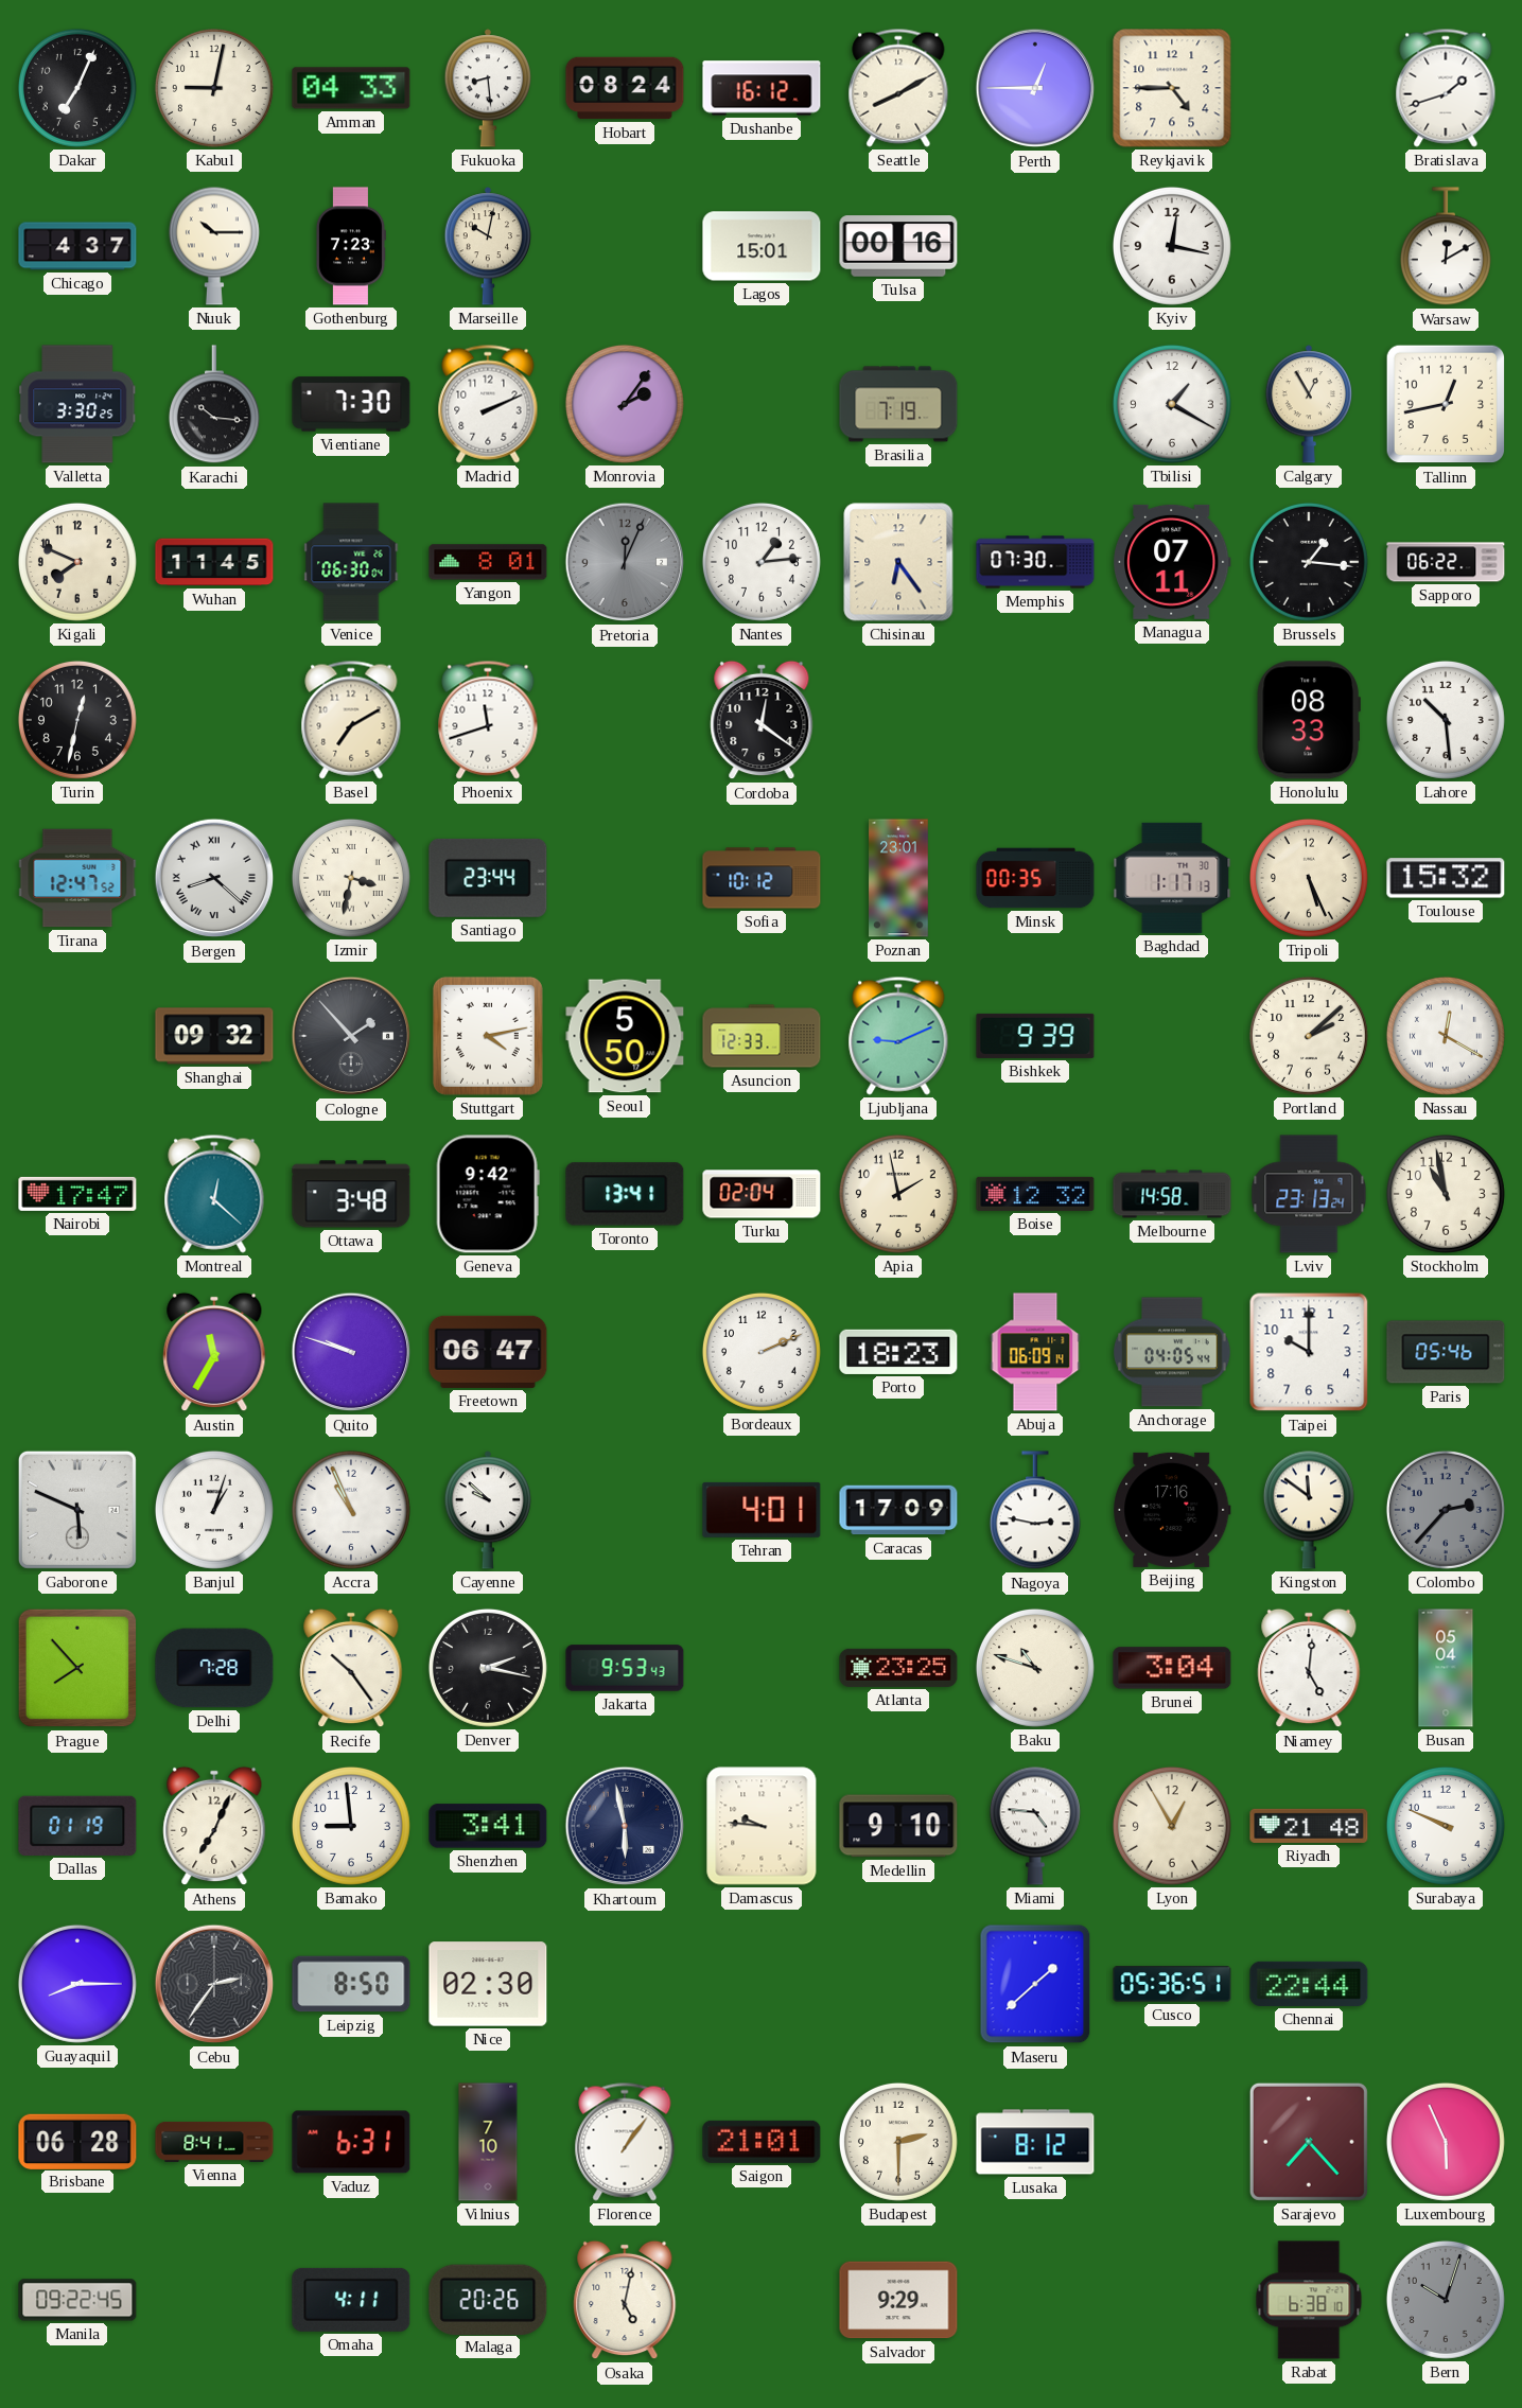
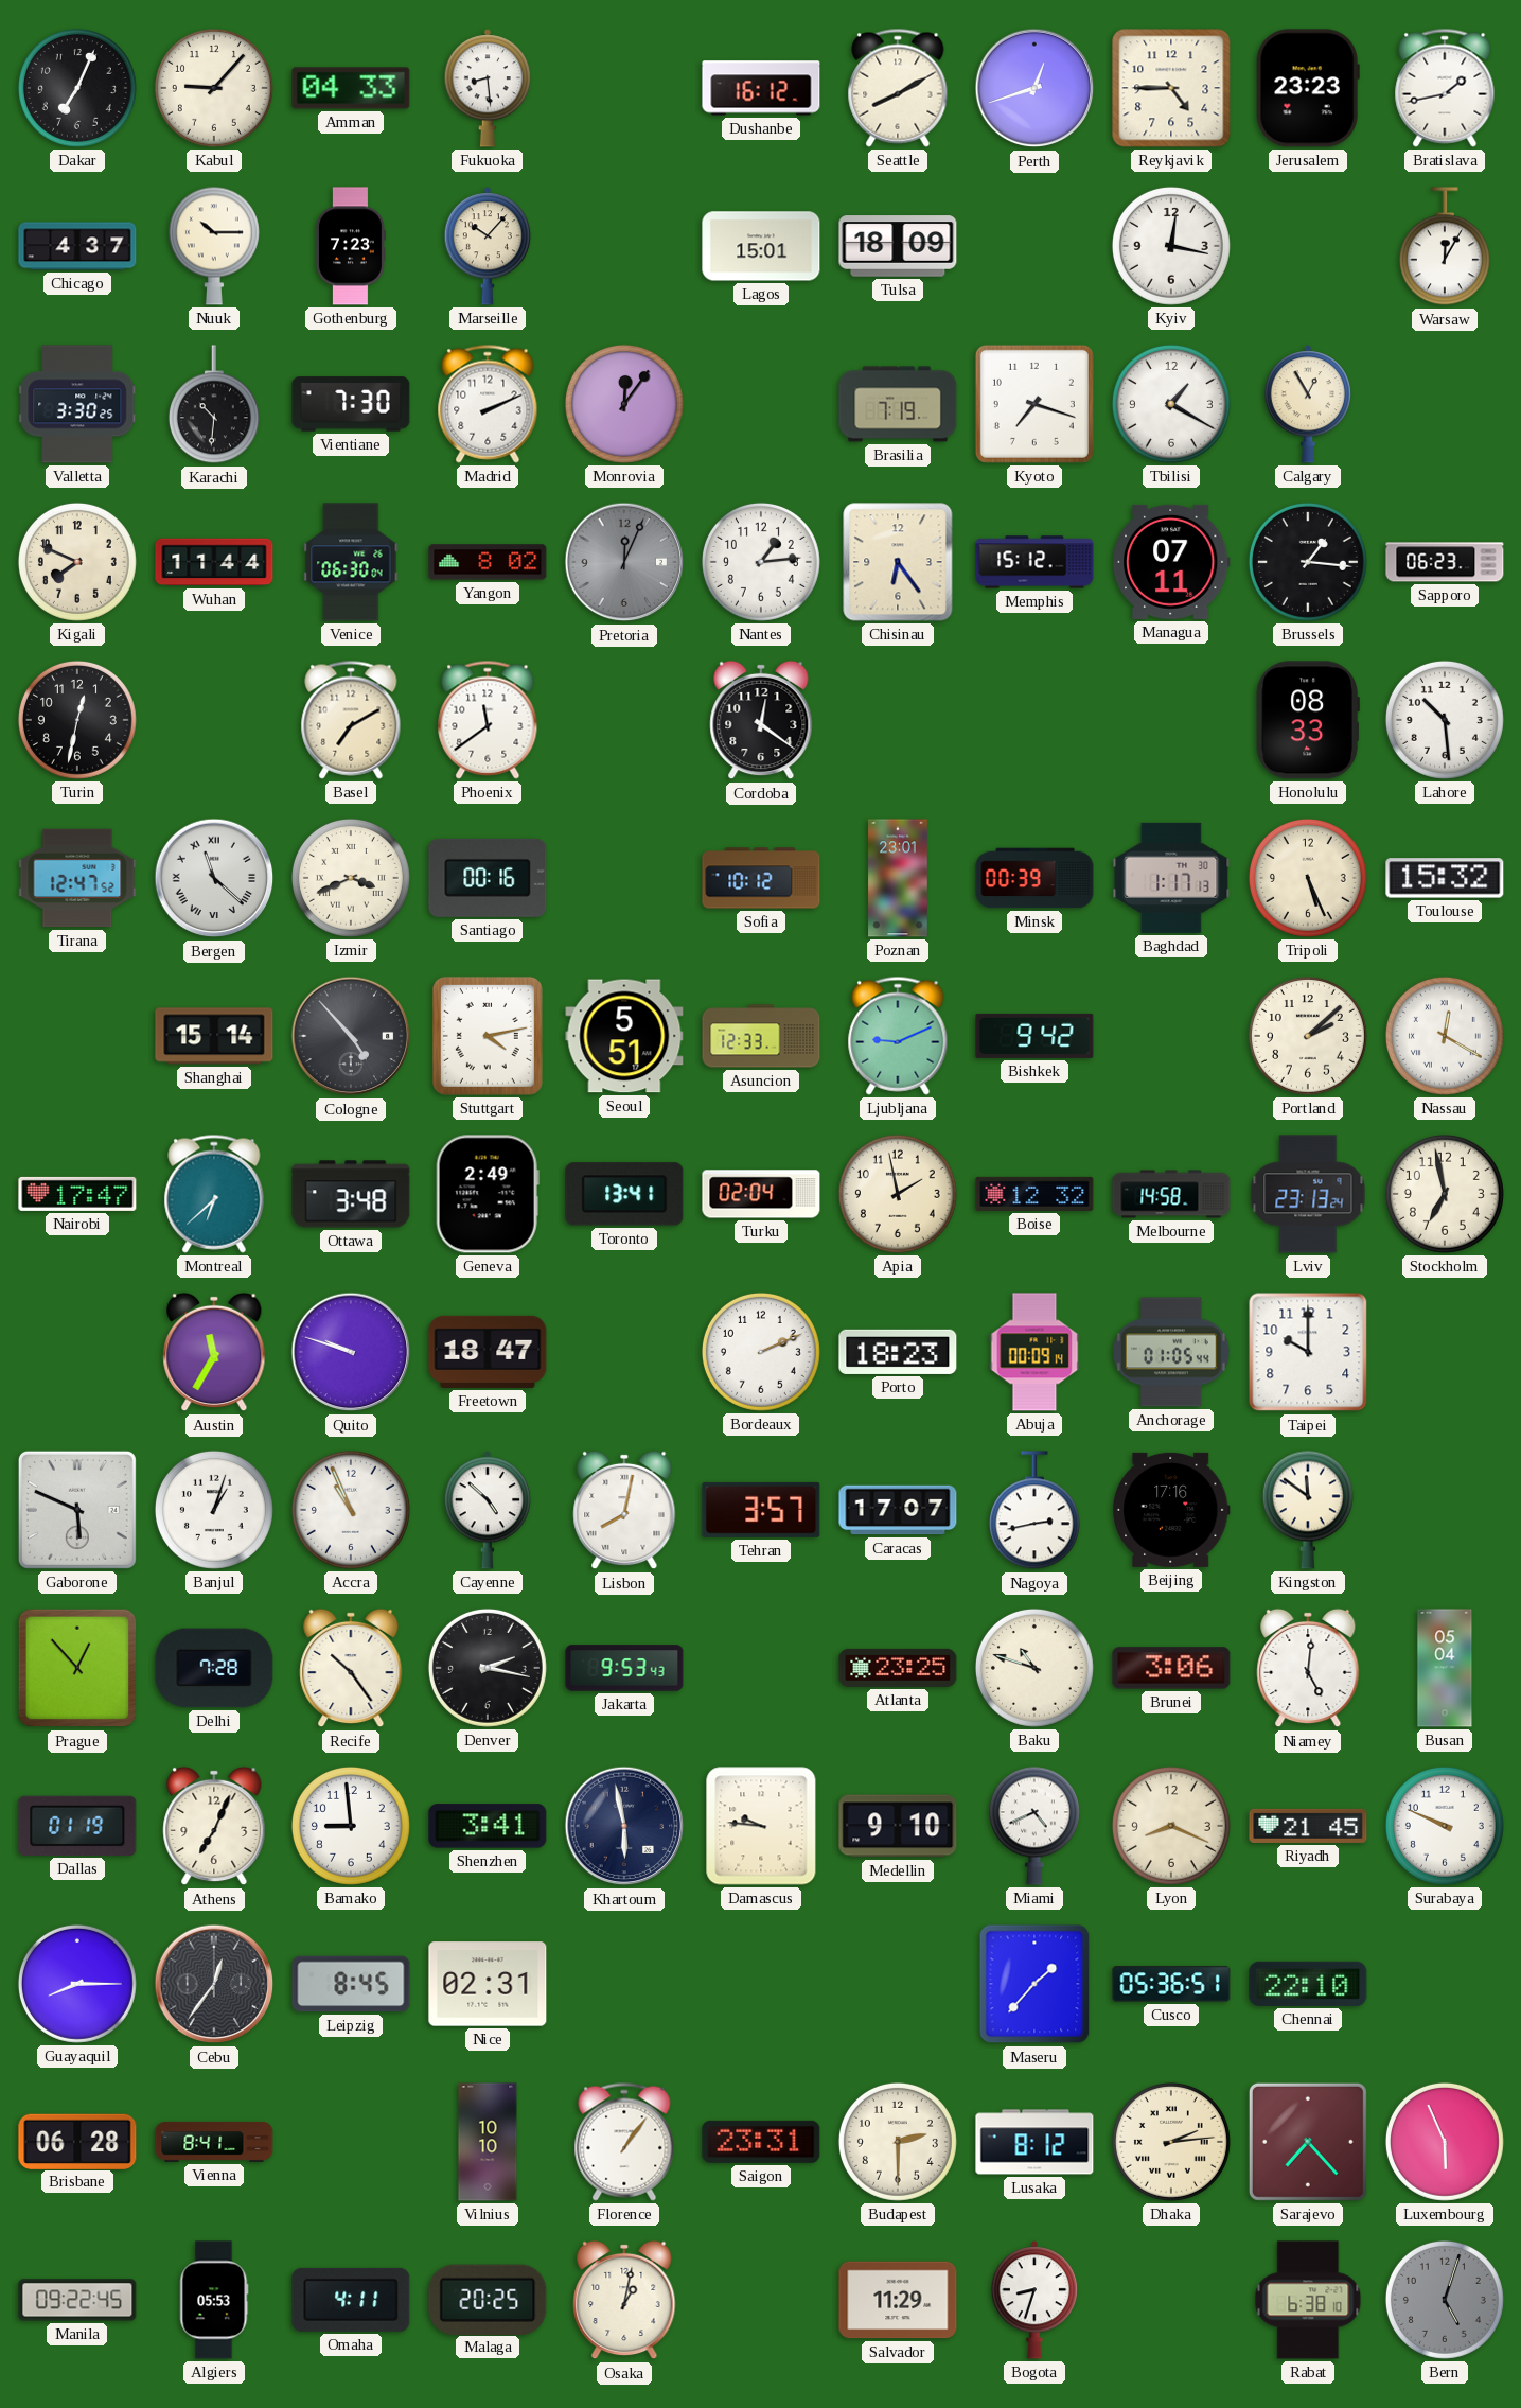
Kabul: 9:02 -> 9:07 (214, 88)
Hobart: 08:24 -> none (625, 88)
Perth: 12:45 -> 12:42 (1034, 88)
Jerusalem: none -> 23:23 (1308, 88)
Bratislava: 1:42 -> 1:43 (1445, 88)
Marseille: 10:02 -> 10:07 (487, 246)
Tulsa: 00:16 -> 18:09 (898, 246)
Warsaw: 12:10 -> 12:05 (1445, 247)
Karachi: 10:16 -> 10:31 (214, 405)
Monrovia: 2:06 -> 12:06 (624, 404)
Kyoto: none -> 7:18 (1034, 404)
Tallinn: 12:43 -> none (1446, 404)
Wuhan: 11:45 -> 11:44 (214, 562)
Yangon: 8:01 -> 8:02 (488, 562)
Memphis: 07:30 -> 15:12 (1034, 562)
Sapporo: 06:22 -> 06:23 (1445, 562)
Phoenix: 11:42 -> 11:39 (488, 720)
Bergen: 8:22 -> 11:22 (214, 878)
Izmir: 3:32 -> 3:41 (351, 878)
Santiago: 23:44 -> 00:16 (488, 878)
Minsk: 00:35 -> 00:39 (1034, 878)
Shanghai: 09:32 -> 15:14 (214, 1036)
Cologne: 1:53 -> 4:53 (351, 1036)
Seoul: 5:50 -> 5:51 (624, 1036)
Bishkek: 9:39 -> 9:42 (1034, 1036)
Montreal: 12:22 -> 6:38 (214, 1194)
Geneva: 9:42 -> 2:49 (488, 1194)
Stockholm: 10:58 -> 6:58 (1445, 1194)
Freetown: 06:47 -> 18:47 (488, 1352)
Abuja: 06:09 -> 00:09 (1034, 1352)
Anchorage: 04:05 -> 01:05 (1171, 1352)
Paris: 05:46 -> none (1446, 1352)
Cayenne: 9:52 -> 4:52 (487, 1510)
Lisbon: none -> 8:02 (624, 1510)
Tehran: 4:01 -> 3:57 (761, 1510)
Caracas: 17:09 -> 17:07 (898, 1510)
Nagoya: 2:47 -> 2:43 (1034, 1511)
Colombo: 2:37 -> none (1446, 1510)
Prague: 7:53 -> 12:53 (77, 1668)
Brunei: 3:04 -> 3:06 (1171, 1668)
Miami: 4:46 -> 4:41 (1034, 1826)
Lyon: 12:55 -> 8:19 (1171, 1826)
Riyadh: 21:48 -> 21:45 (1308, 1826)
Cebu: 2:36 -> 12:36 (214, 1984)
Leipzig: 8:50 -> 8:45 (351, 1984)
Nice: 02:30 -> 02:31 (488, 1984)
Maseru: 1:38 -> 1:37 (1034, 1984)
Chennai: 22:44 -> 22:10 (1308, 1984)
Vaduz: 6:31 -> none (351, 2142)
Vilnius: 7:10 -> 10:10 (488, 2142)
Saigon: 21:01 -> 23:31 (761, 2142)
Dhaka: none -> 2:14 (1171, 2142)
Algiers: none -> 05:53 (214, 2300)
Malaga: 20:26 -> 20:25 (488, 2299)
Osaka: 5:02 -> 1:02 (624, 2300)
Salvador: 9:29 -> 11:29 (898, 2300)
Bogota: none -> 8:33 (1033, 2300)
Bern: 10:03 -> 5:03 (1445, 2300)
